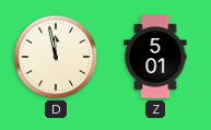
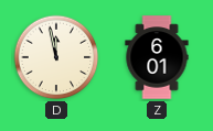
Z: 5:01 -> 6:01 (157, 57)
